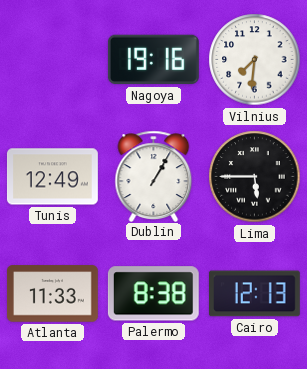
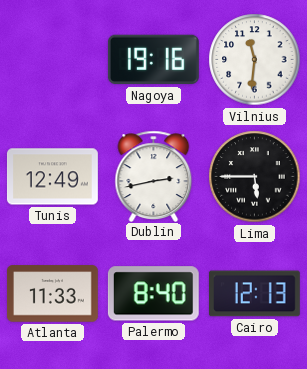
Vilnius: 7:31 -> 11:31 (255, 60)
Dublin: 1:05 -> 2:43 (154, 176)
Palermo: 8:38 -> 8:40 (153, 294)
